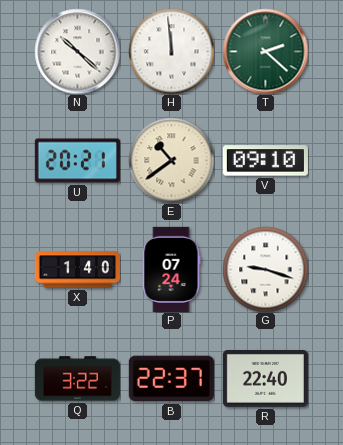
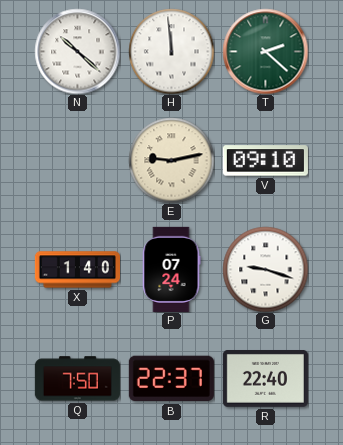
U: 20:21 -> none (77, 161)
E: 10:39 -> 9:13 (171, 160)
Q: 3:22 -> 7:50 (77, 379)
